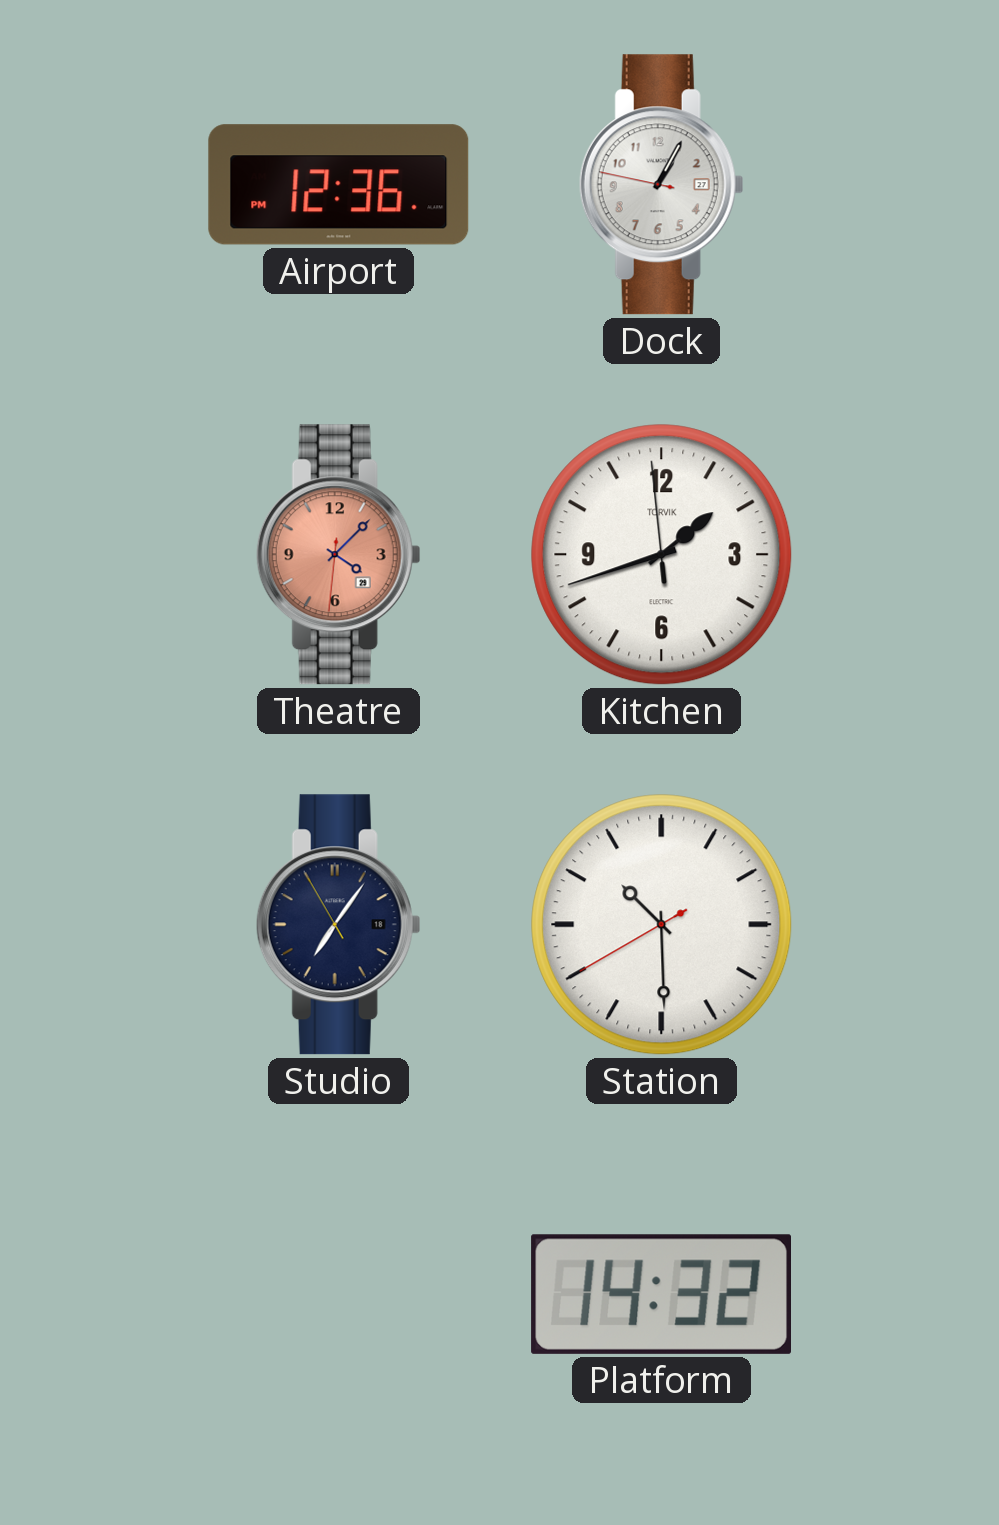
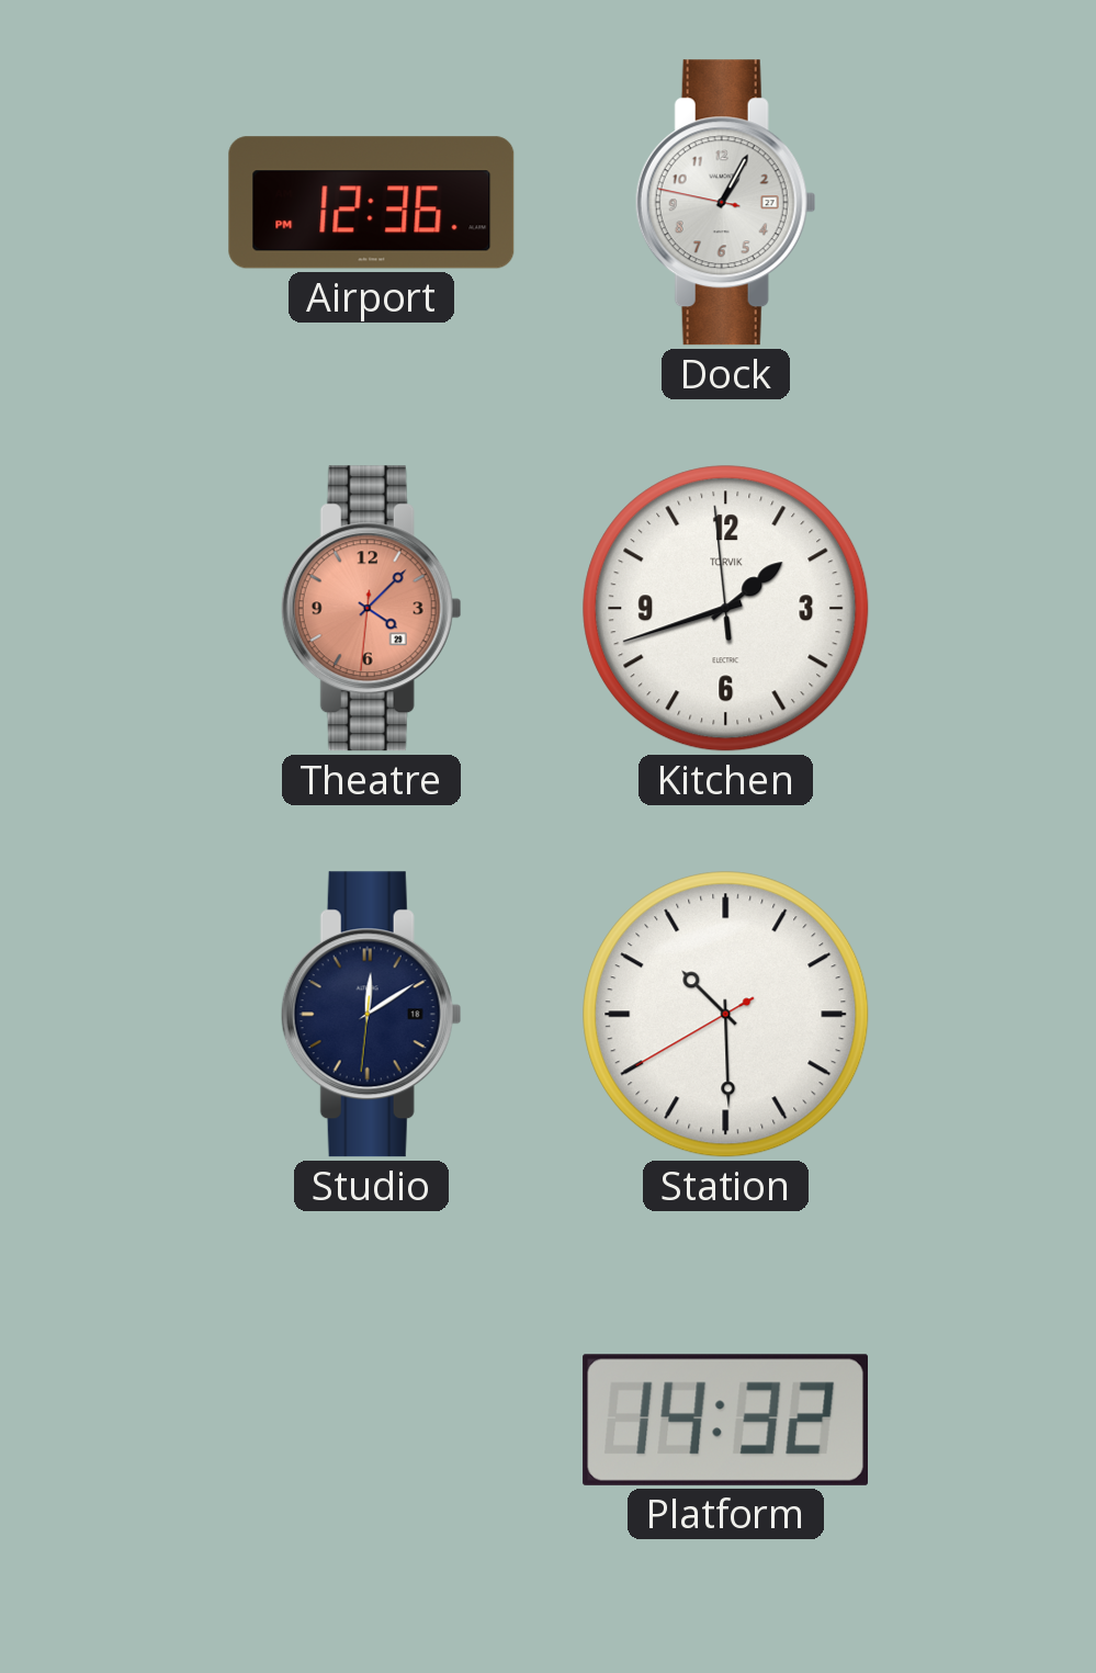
Studio: 7:05 -> 12:09 (371, 1015)
